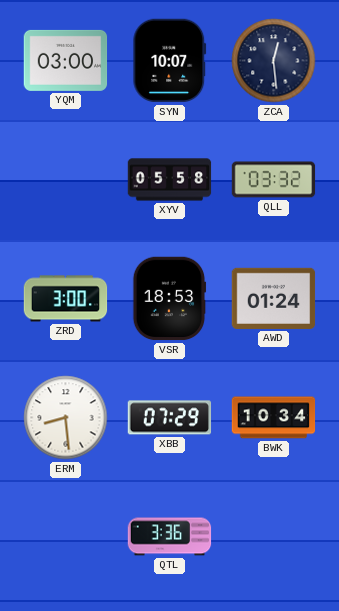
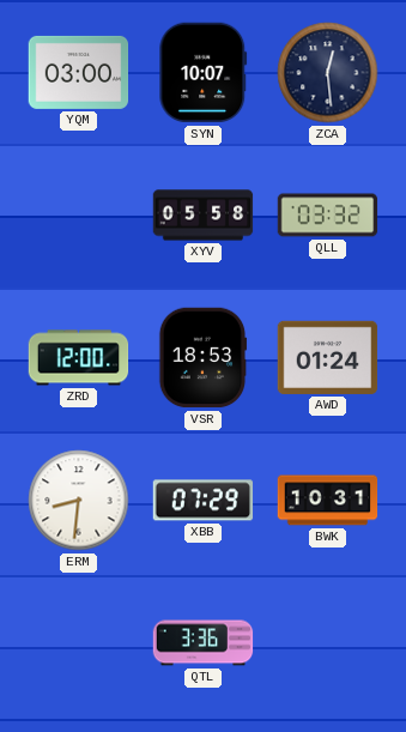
ZRD: 3:00 -> 12:00 (79, 358)
ERM: 8:29 -> 8:31 (79, 501)
BWK: 10:34 -> 10:31 (328, 501)
